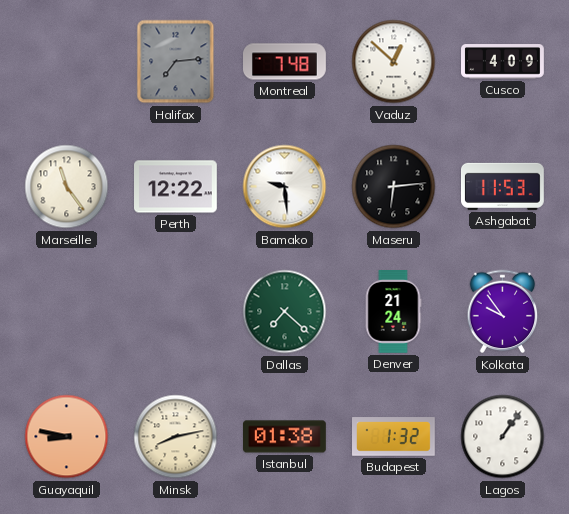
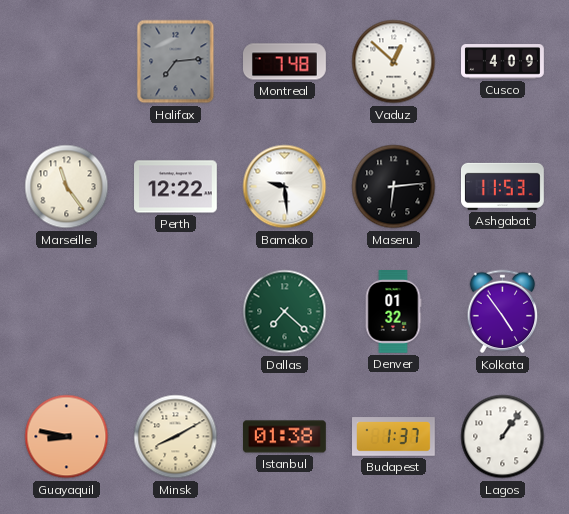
Denver: 21:24 -> 01:32 (393, 312)
Kolkata: 9:54 -> 4:54 (503, 312)
Minsk: 8:13 -> 8:10 (176, 437)
Budapest: 1:32 -> 1:37 (394, 437)
